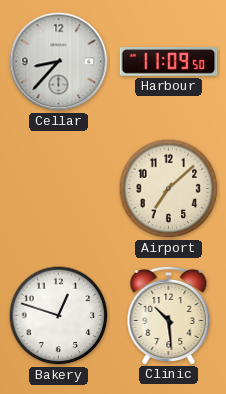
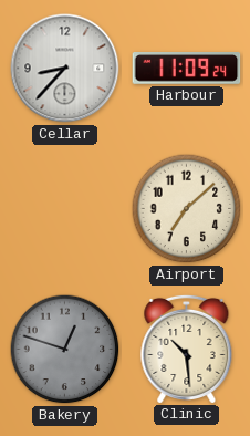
Harbour: 11:09:50 -> 11:09:24 (187, 69)
Bakery dial: white -> grey (65, 350)
